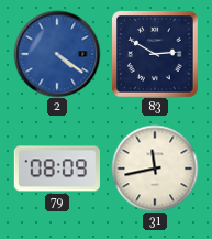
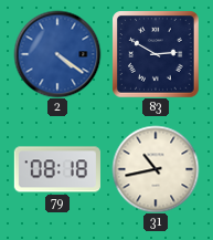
79: 08:09 -> 08:18 (57, 169)
31: 11:43 -> 10:43 (156, 169)
